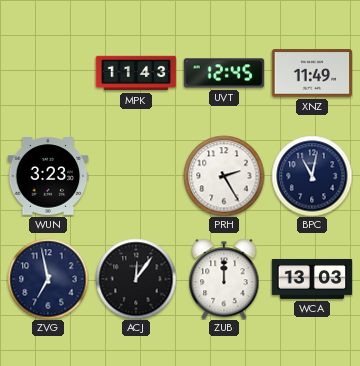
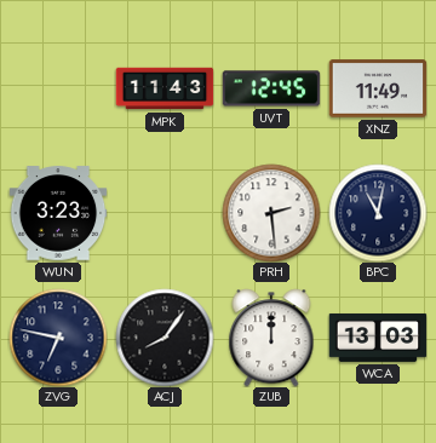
PRH: 2:25 -> 2:29 (271, 213)
ZVG: 6:58 -> 6:47 (58, 338)
ACJ: 12:06 -> 8:06 (165, 338)
